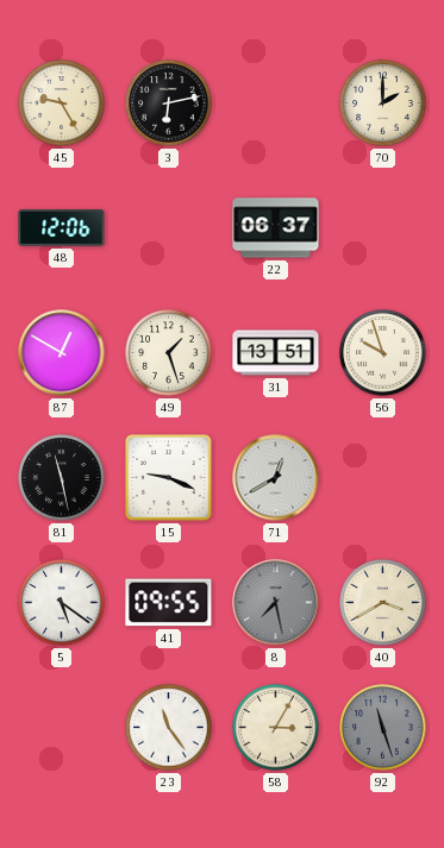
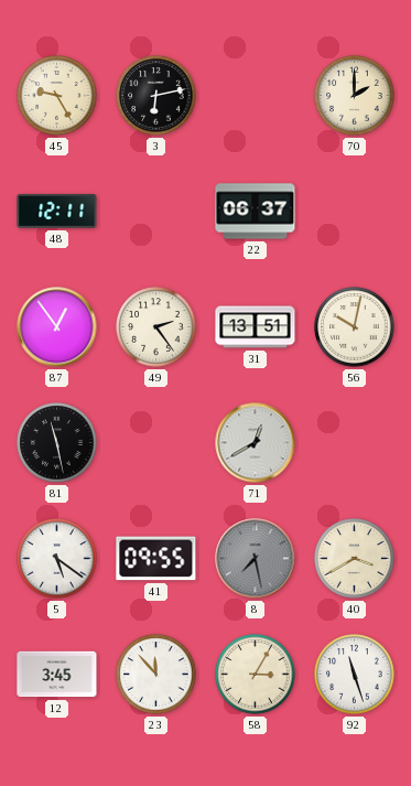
48: 12:06 -> 12:11 (57, 211)
87: 12:50 -> 12:54 (57, 327)
49: 1:27 -> 2:24 (156, 327)
56: 9:57 -> 10:02 (355, 327)
15: 9:19 -> none (169, 478)
12: none -> 3:45 (57, 675)
23: 11:24 -> 11:53 (156, 675)
92 dial: grey -> white (355, 675)
